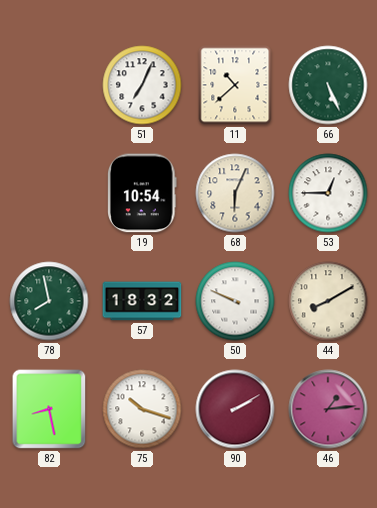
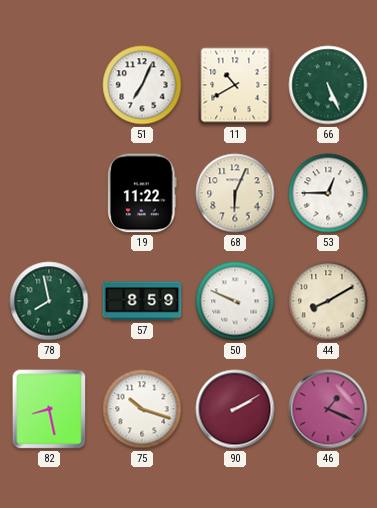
11: 10:38 -> 10:40 (235, 85)
19: 10:54 -> 11:22 (143, 193)
57: 18:32 -> 8:59 (142, 301)
46: 1:14 -> 1:19 (328, 409)
